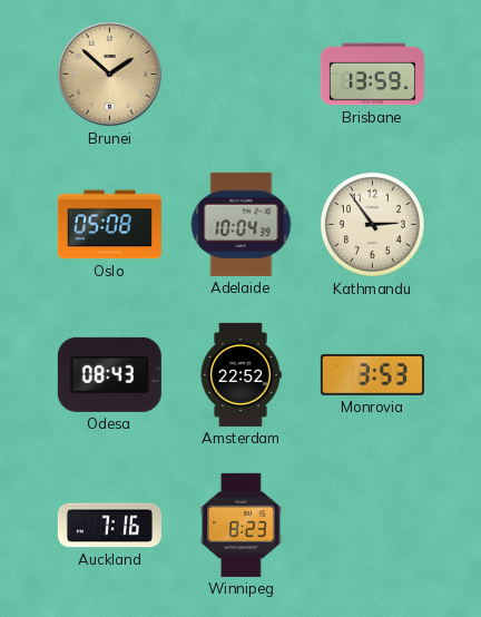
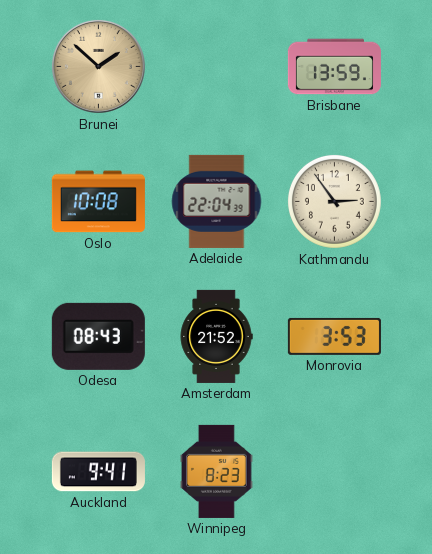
Oslo: 05:08 -> 10:08 (98, 202)
Adelaide: 10:04 -> 22:04 (217, 201)
Amsterdam: 22:52 -> 21:52 (216, 336)
Auckland: 7:16 -> 9:41 (98, 472)
